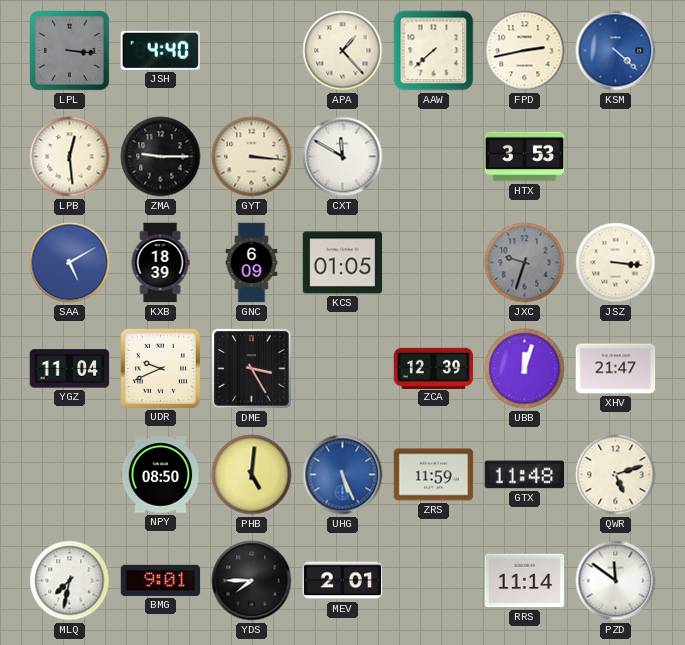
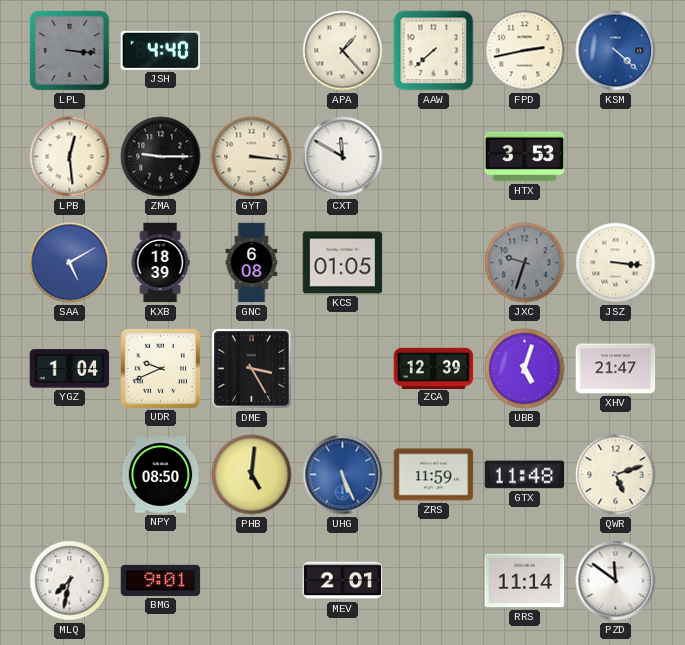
GNC: 6:09 -> 6:08 (252, 263)
YGZ: 11:04 -> 1:04 (70, 369)
UBB: 12:03 -> 5:03 (525, 369)
YDS: 7:45 -> none (252, 581)
